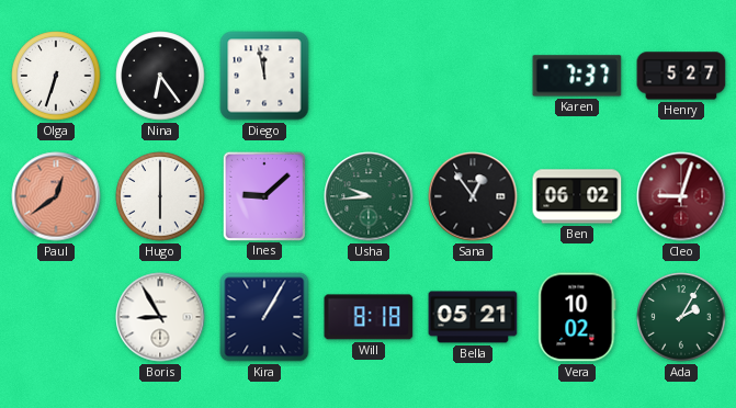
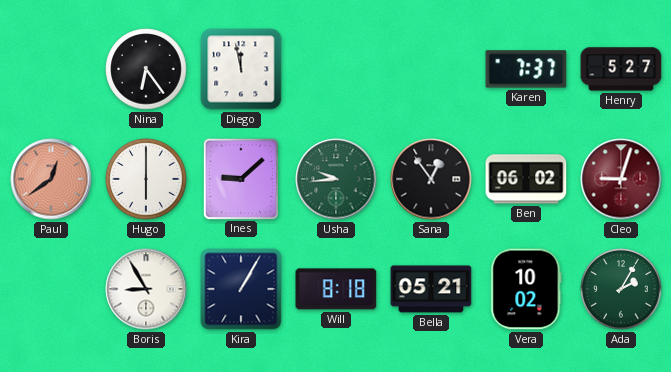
Olga: 6:33 -> none (56, 76)
